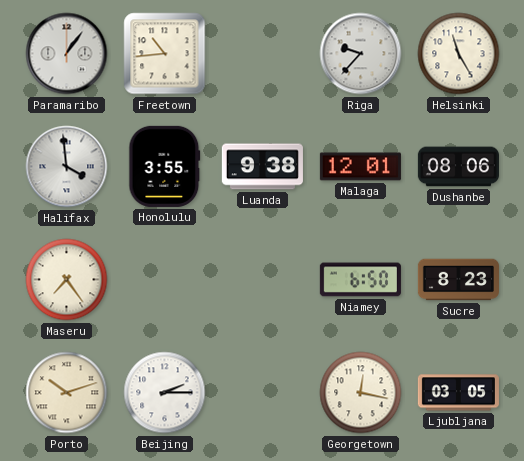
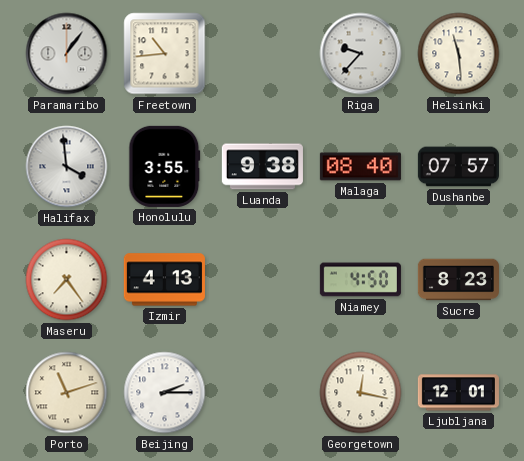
Helsinki: 11:25 -> 11:29 (459, 54)
Malaga: 12:01 -> 08:40 (360, 167)
Dushanbe: 08:06 -> 07:57 (458, 167)
Izmir: none -> 4:13 (164, 280)
Niamey: 6:50 -> 4:50 (360, 280)
Porto: 10:12 -> 11:12 (67, 393)
Ljubljana: 03:05 -> 12:01 (458, 393)
